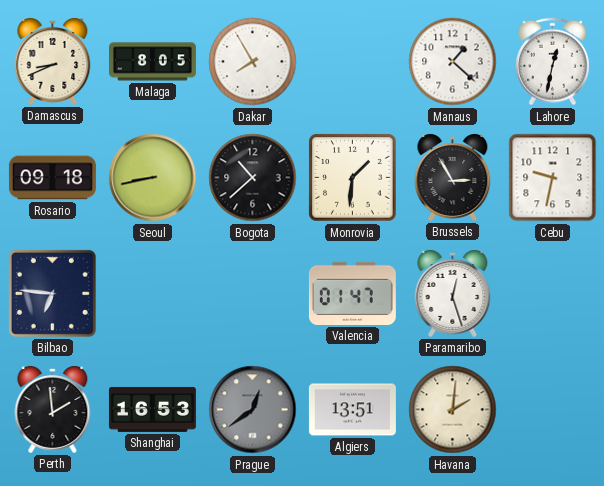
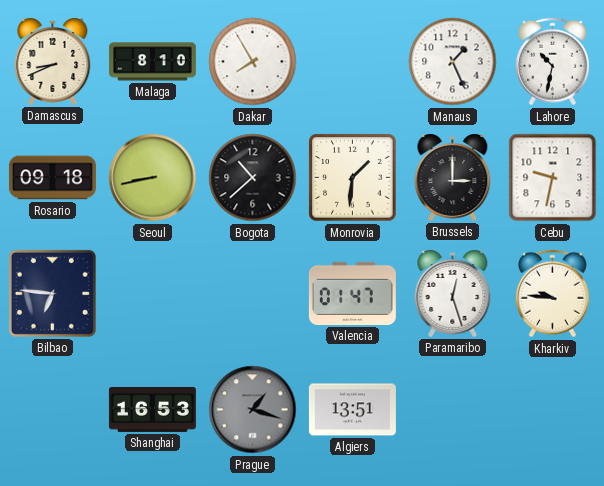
Malaga: 8:05 -> 8:10 (152, 62)
Manaus: 1:22 -> 1:26 (453, 62)
Lahore: 12:32 -> 10:32 (553, 62)
Brussels: 2:55 -> 3:00 (453, 178)
Kharkiv: none -> 9:46 (553, 294)
Perth: 1:59 -> none (53, 410)
Prague: 12:39 -> 1:18 (253, 410)
Havana: 2:01 -> none (453, 410)
